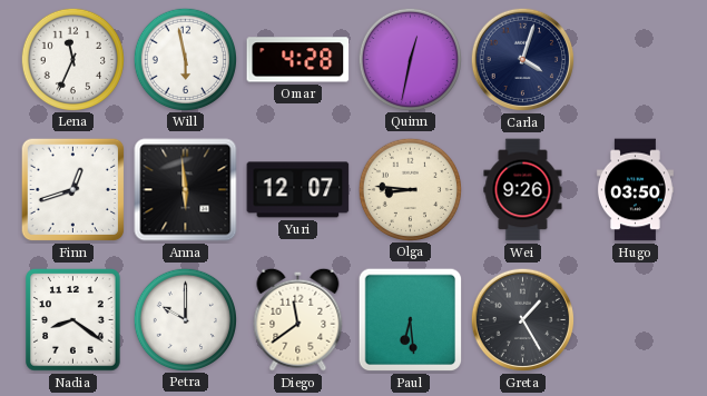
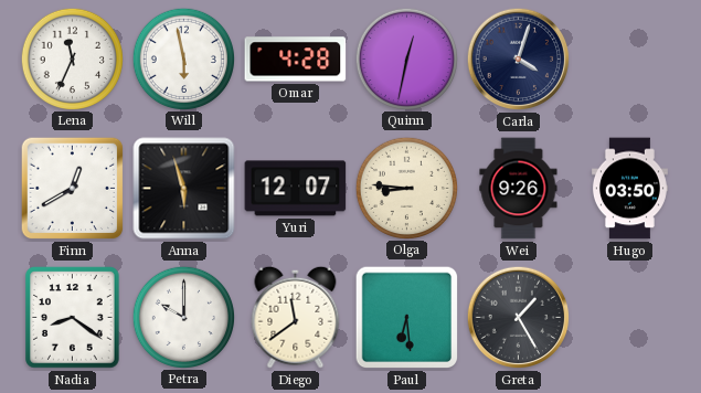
Finn: 12:42 -> 12:40 (73, 189)
Anna: 5:59 -> 5:57 (184, 189)
